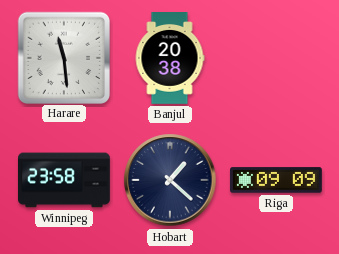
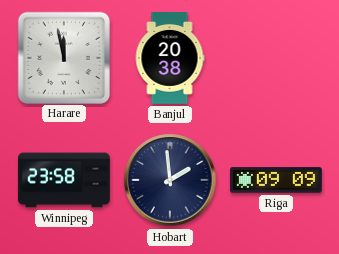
Harare: 11:29 -> 11:58 (63, 57)
Hobart: 1:22 -> 1:59 (170, 180)
